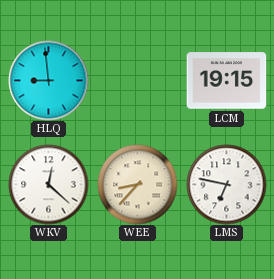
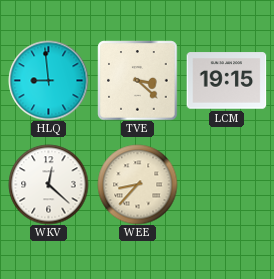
TVE: none -> 3:22 (137, 80)
LMS: 6:47 -> none (226, 184)
